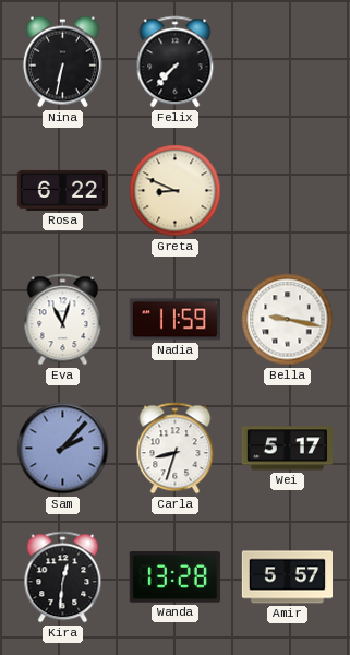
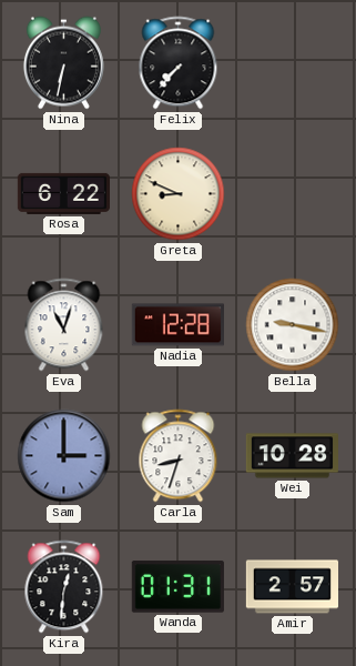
Nadia: 11:59 -> 12:28 (177, 325)
Sam: 2:07 -> 3:00 (64, 456)
Wei: 5:17 -> 10:28 (292, 456)
Wanda: 13:28 -> 01:31 (177, 587)
Amir: 5:57 -> 2:57 (292, 587)
